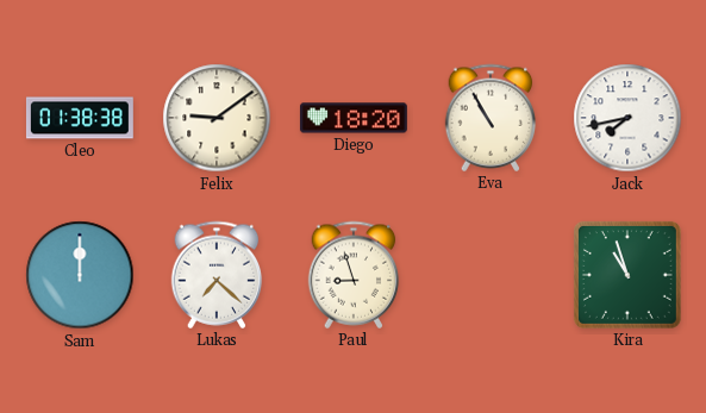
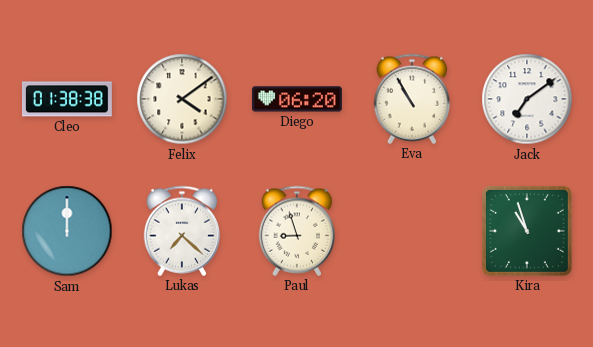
Felix: 9:09 -> 4:09 (182, 99)
Diego: 18:20 -> 06:20 (297, 99)
Jack: 7:43 -> 7:09 (527, 99)
